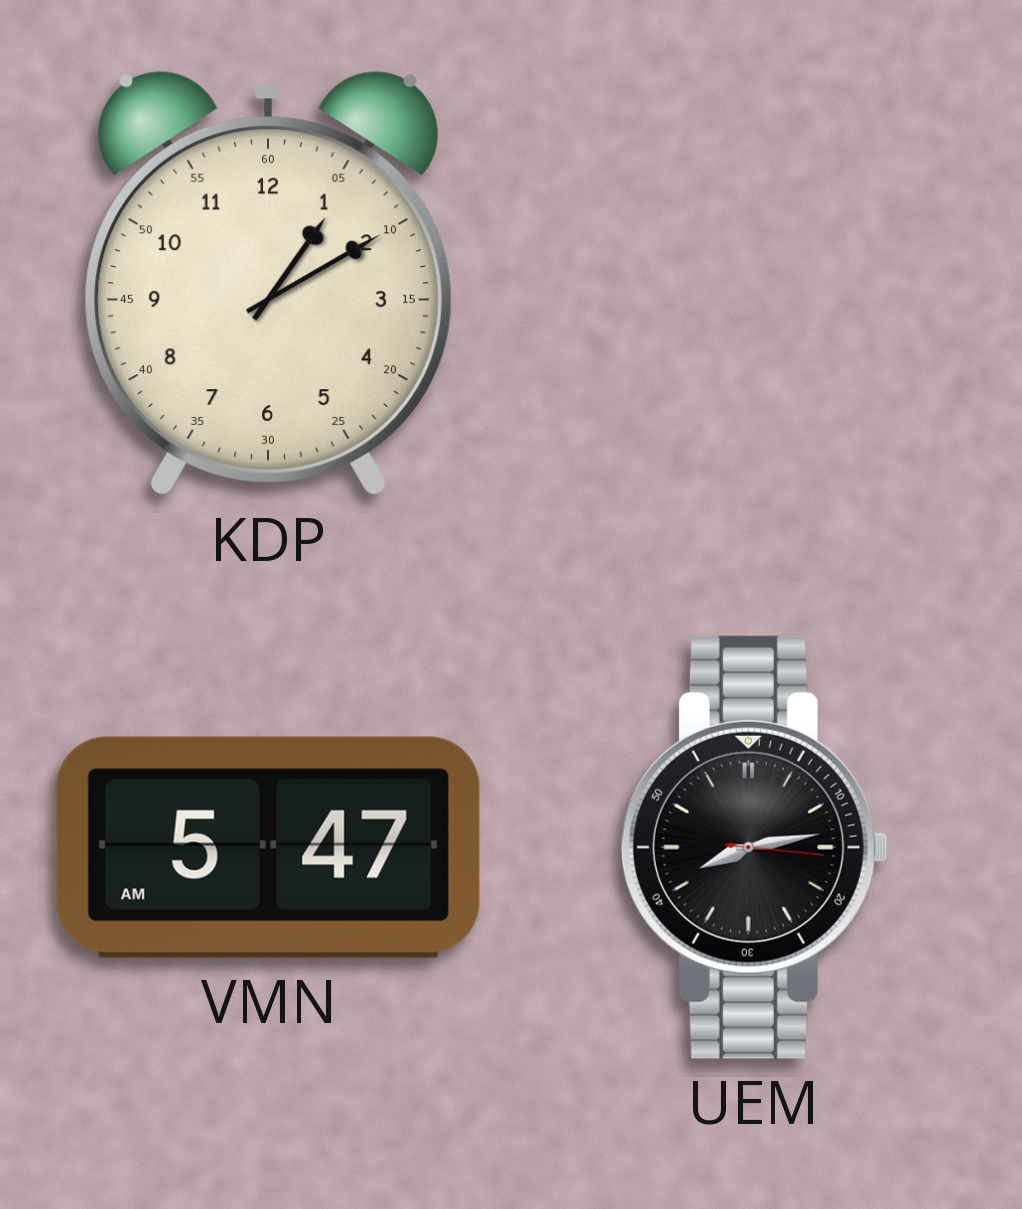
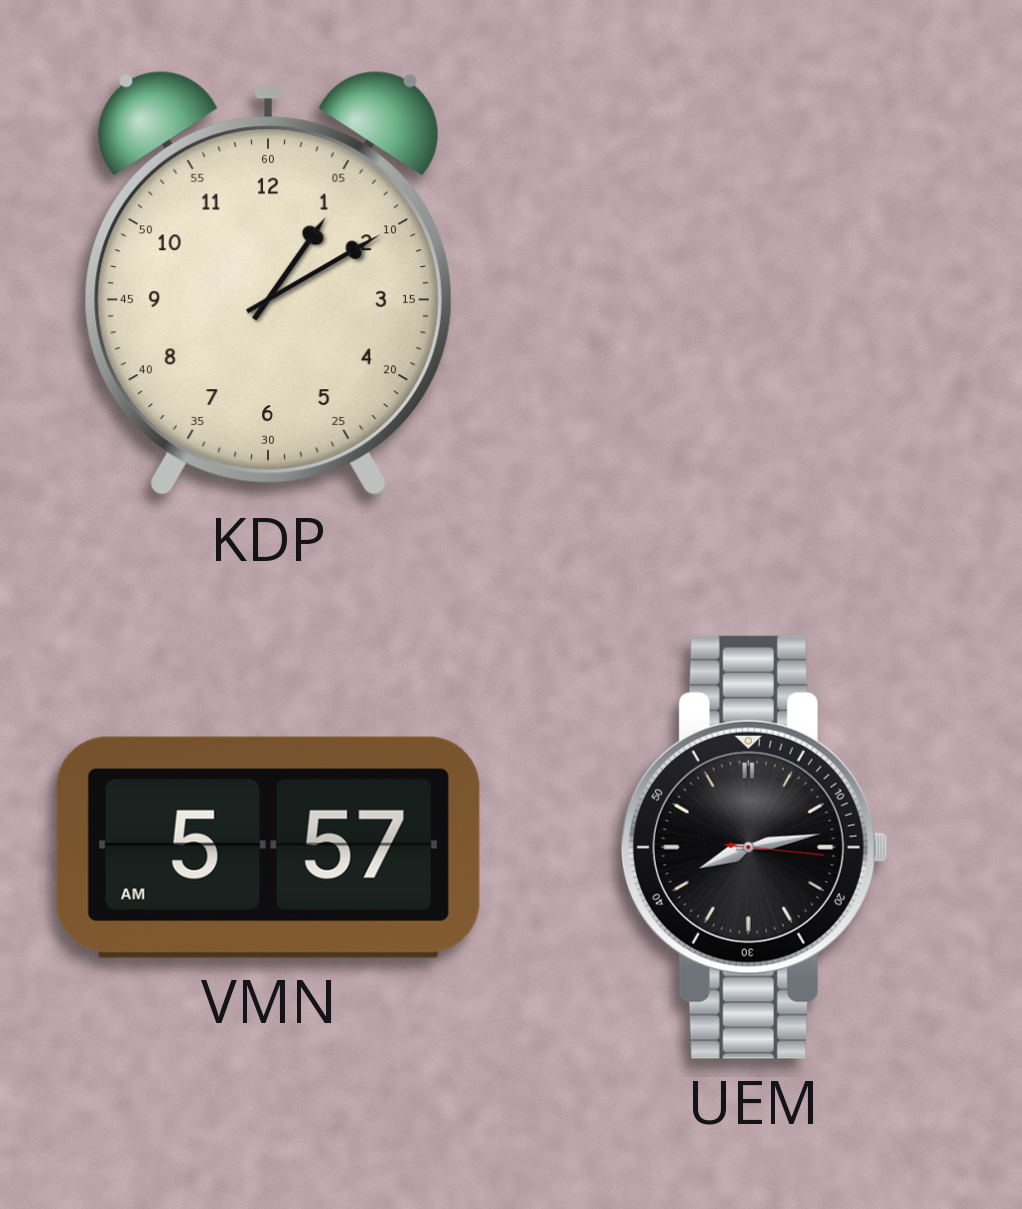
VMN: 5:47 -> 5:57 (268, 847)
